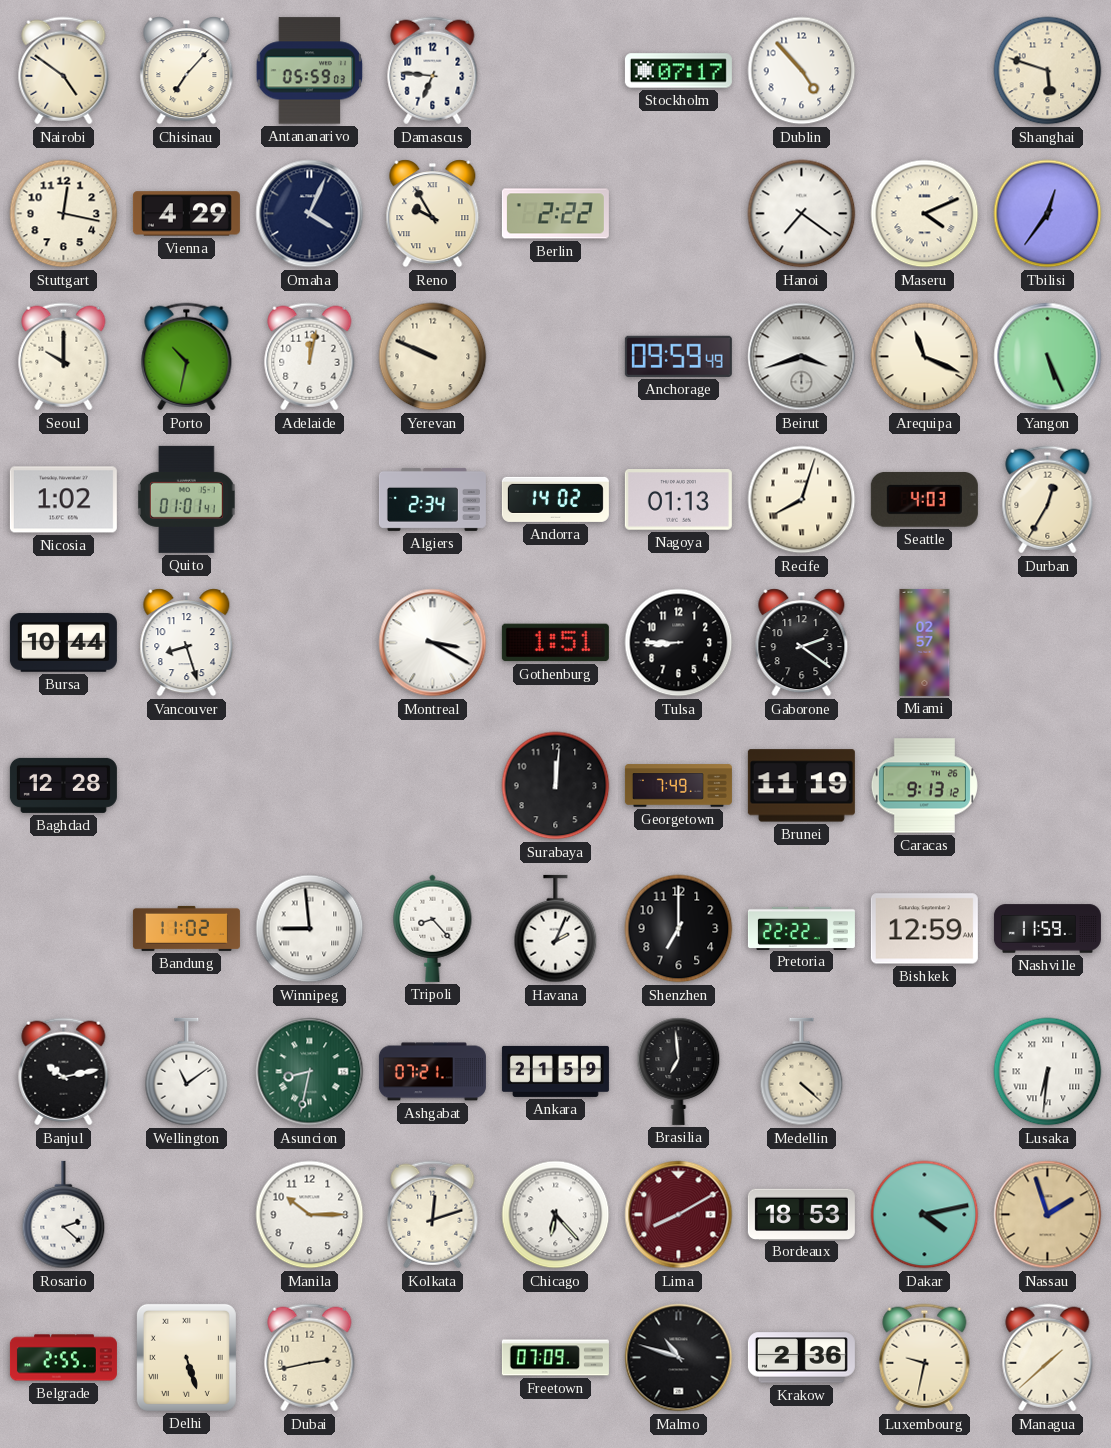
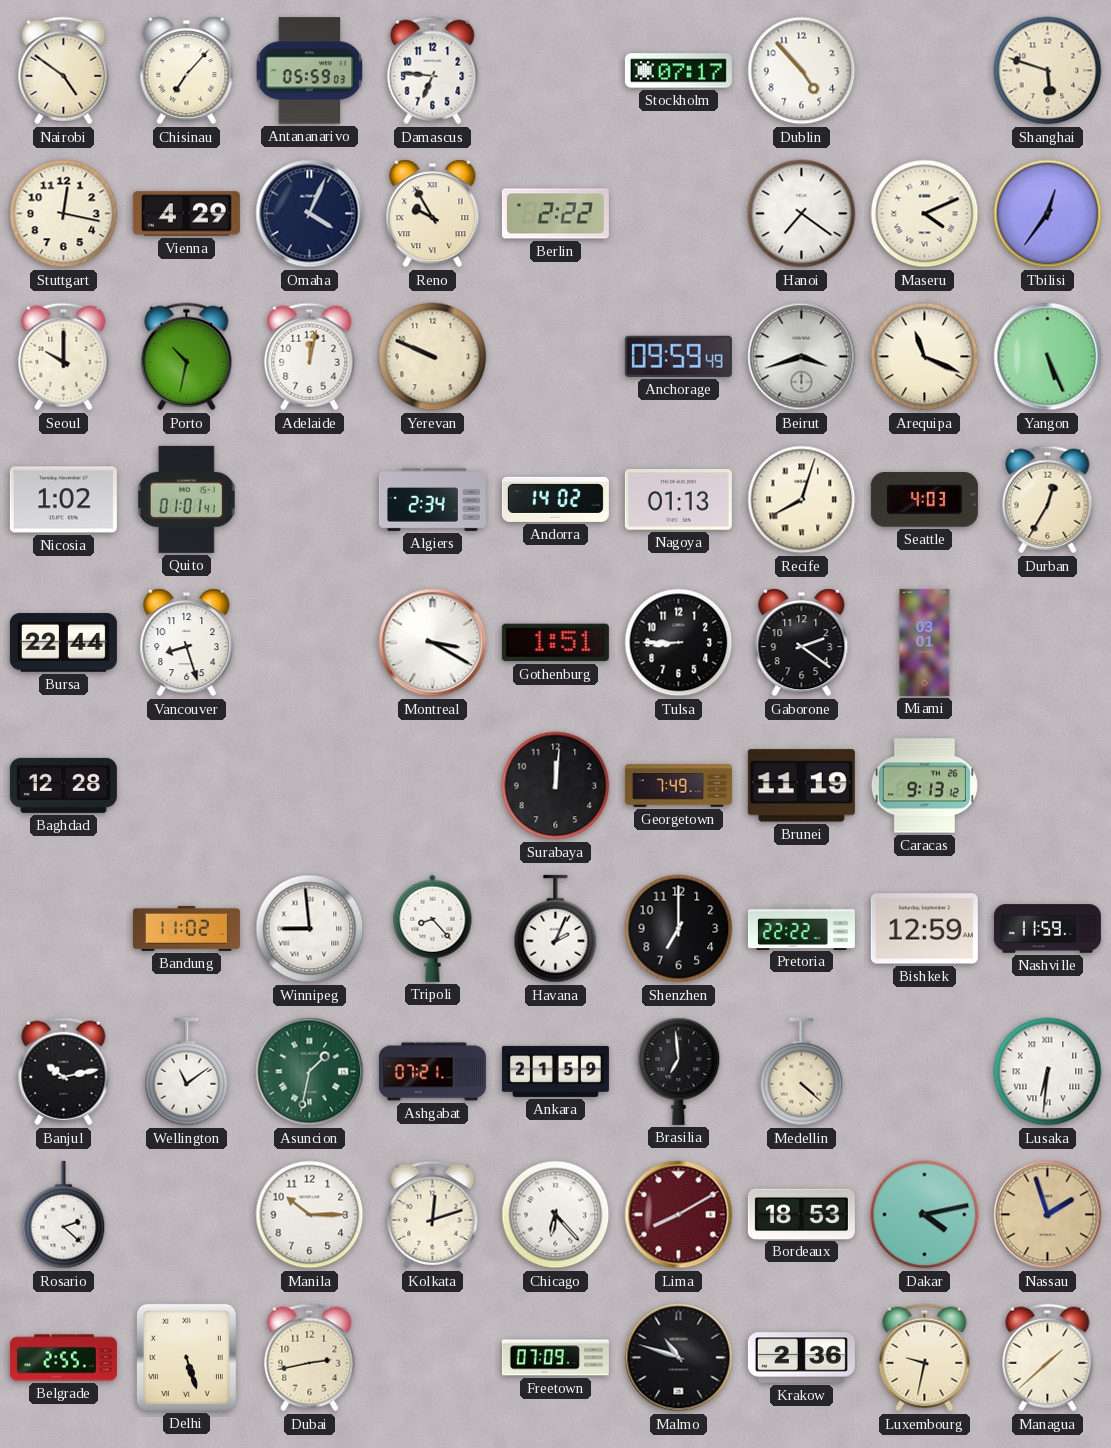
Bursa: 10:44 -> 22:44 (63, 643)
Miami: 02:57 -> 03:01 (925, 642)
Asuncion: 8:32 -> 1:32 (310, 1072)
